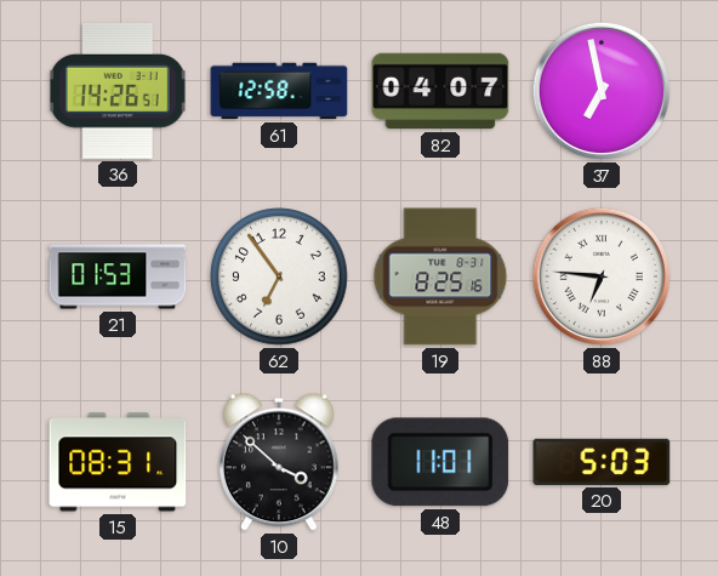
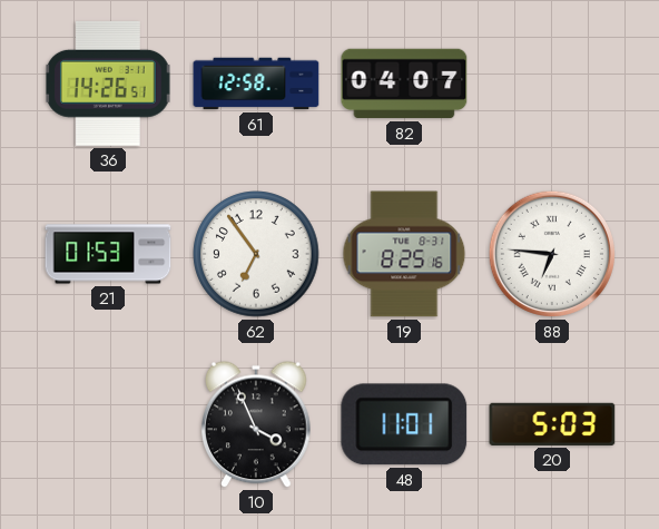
37: 6:58 -> none (602, 91)
15: 08:31 -> none (118, 462)
10: 3:52 -> 3:56 (257, 424)
